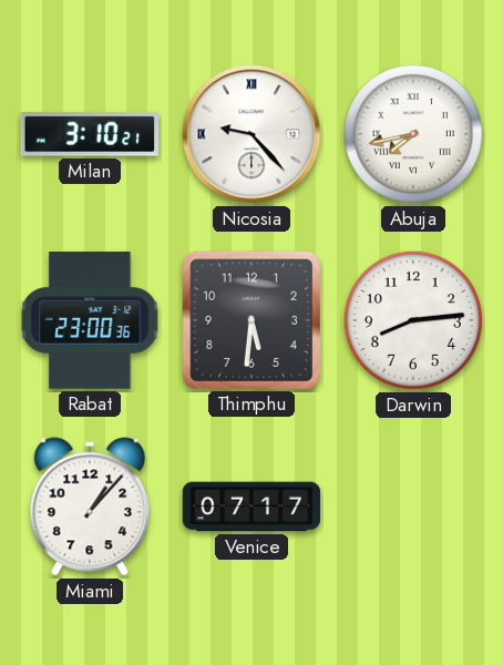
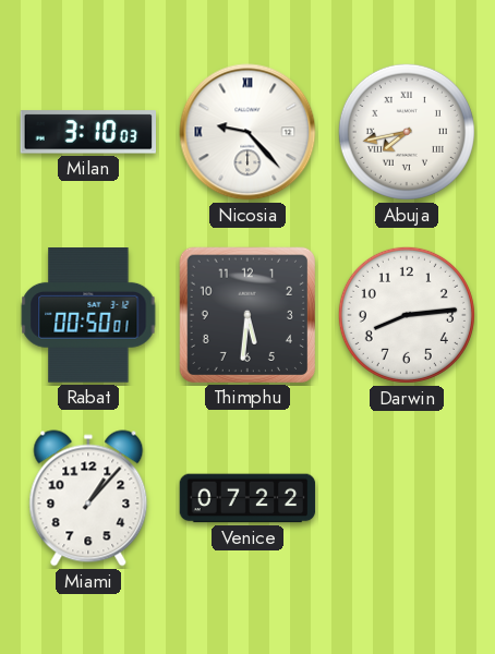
Milan: 3:10:21 -> 3:10:03 (87, 132)
Rabat: 23:00 -> 00:50 (88, 316)
Venice: 07:17 -> 07:22 (247, 498)
